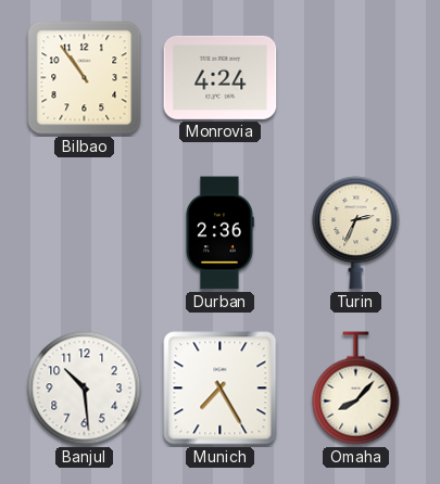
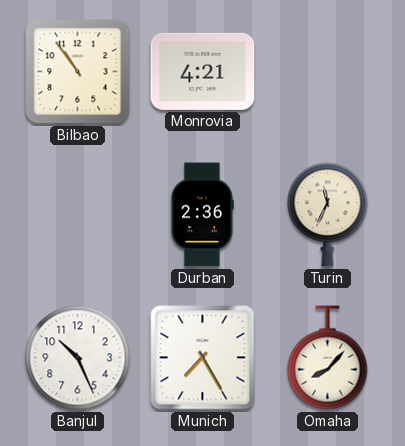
Monrovia: 4:24 -> 4:21 (203, 71)
Turin: 2:34 -> 11:34 (328, 215)
Banjul: 10:29 -> 10:26 (78, 358)
